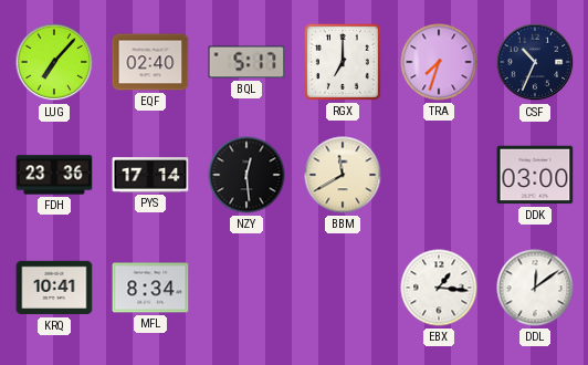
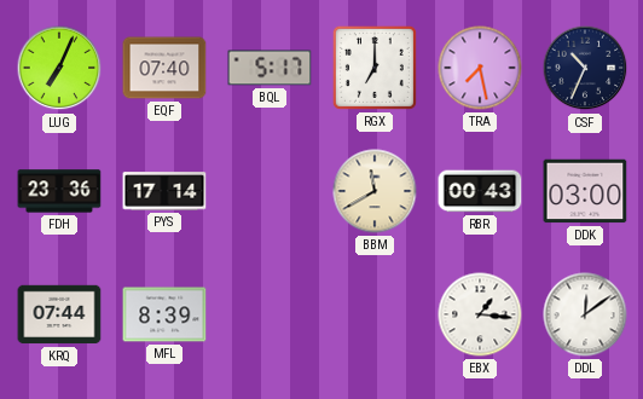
LUG: 7:07 -> 7:04 (59, 68)
EQF: 02:40 -> 07:40 (164, 68)
TRA: 7:33 -> 7:28 (480, 68)
NZY: 12:29 -> none (246, 175)
RBR: none -> 00:43 (480, 191)
KRQ: 10:41 -> 07:44 (59, 314)
MFL: 8:34 -> 8:39 (164, 314)
